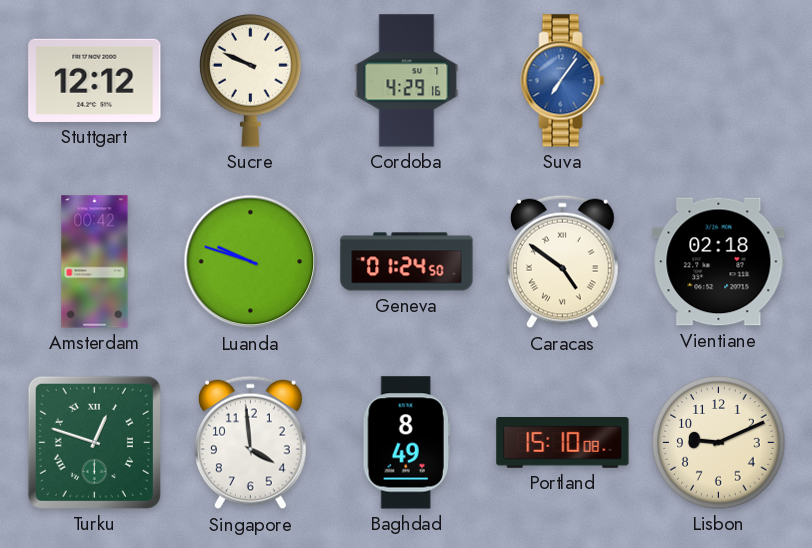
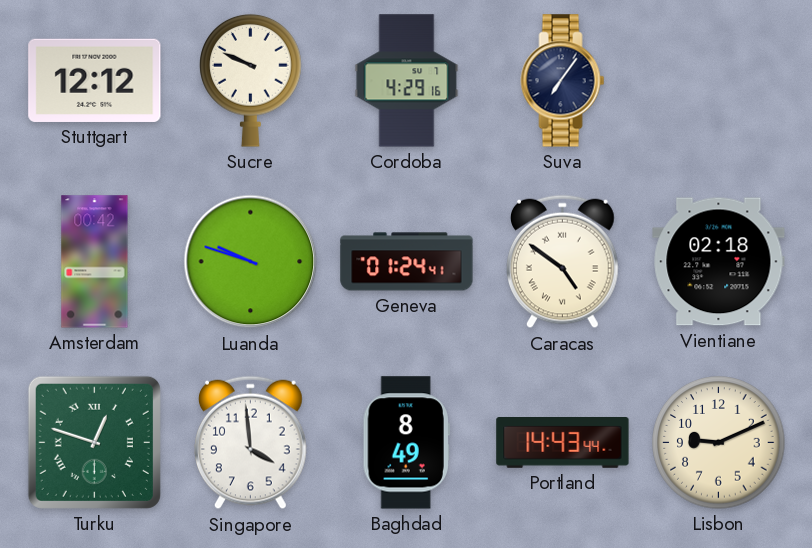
Suva dial: blue -> navy (563, 81)
Geneva: 01:24:50 -> 01:24:41 (407, 262)
Portland: 15:10 -> 14:43 (563, 443)
